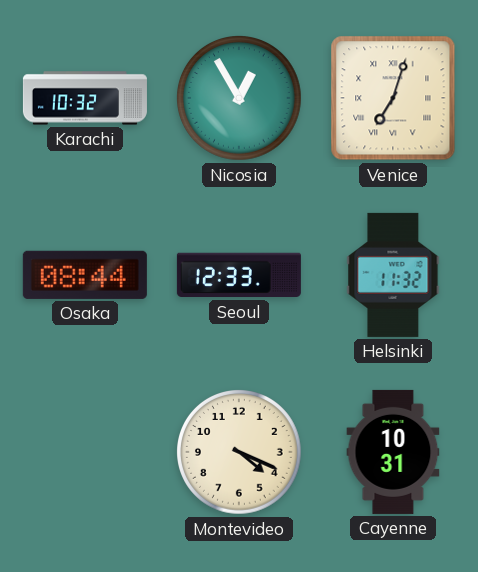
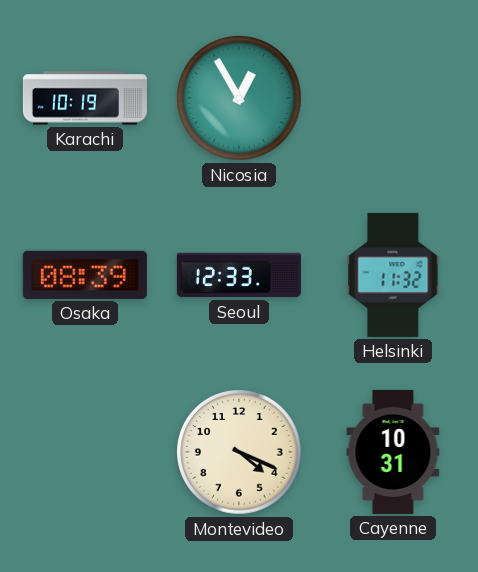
Karachi: 10:32 -> 10:19 (85, 98)
Venice: 7:03 -> none (393, 98)
Osaka: 08:44 -> 08:39 (85, 275)
